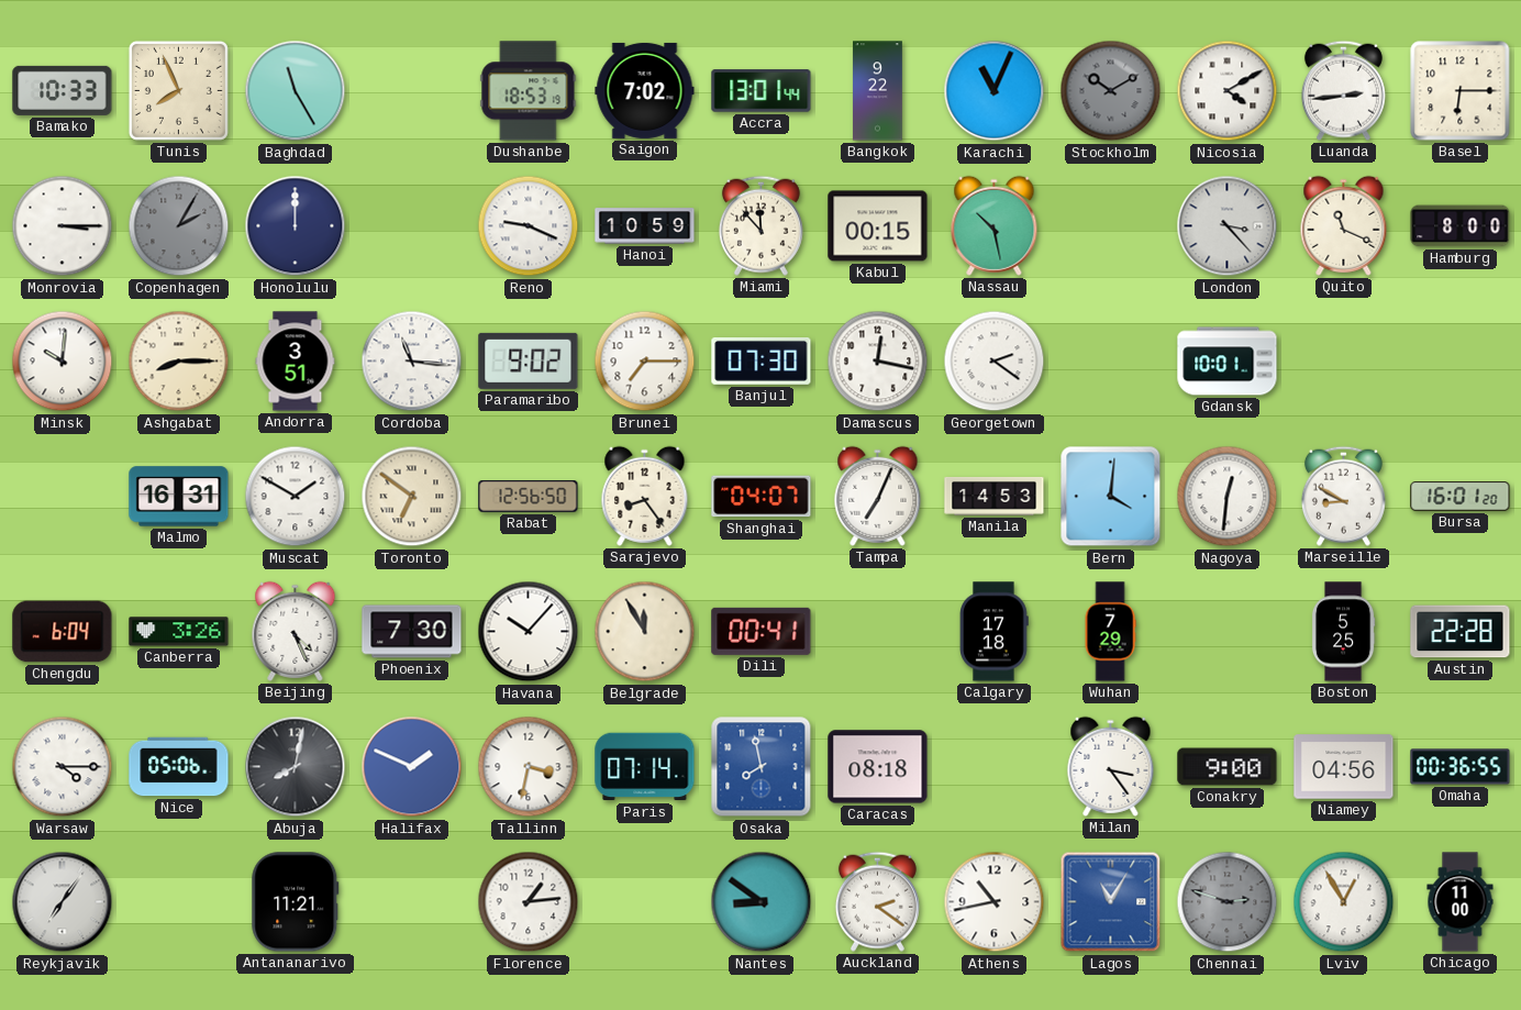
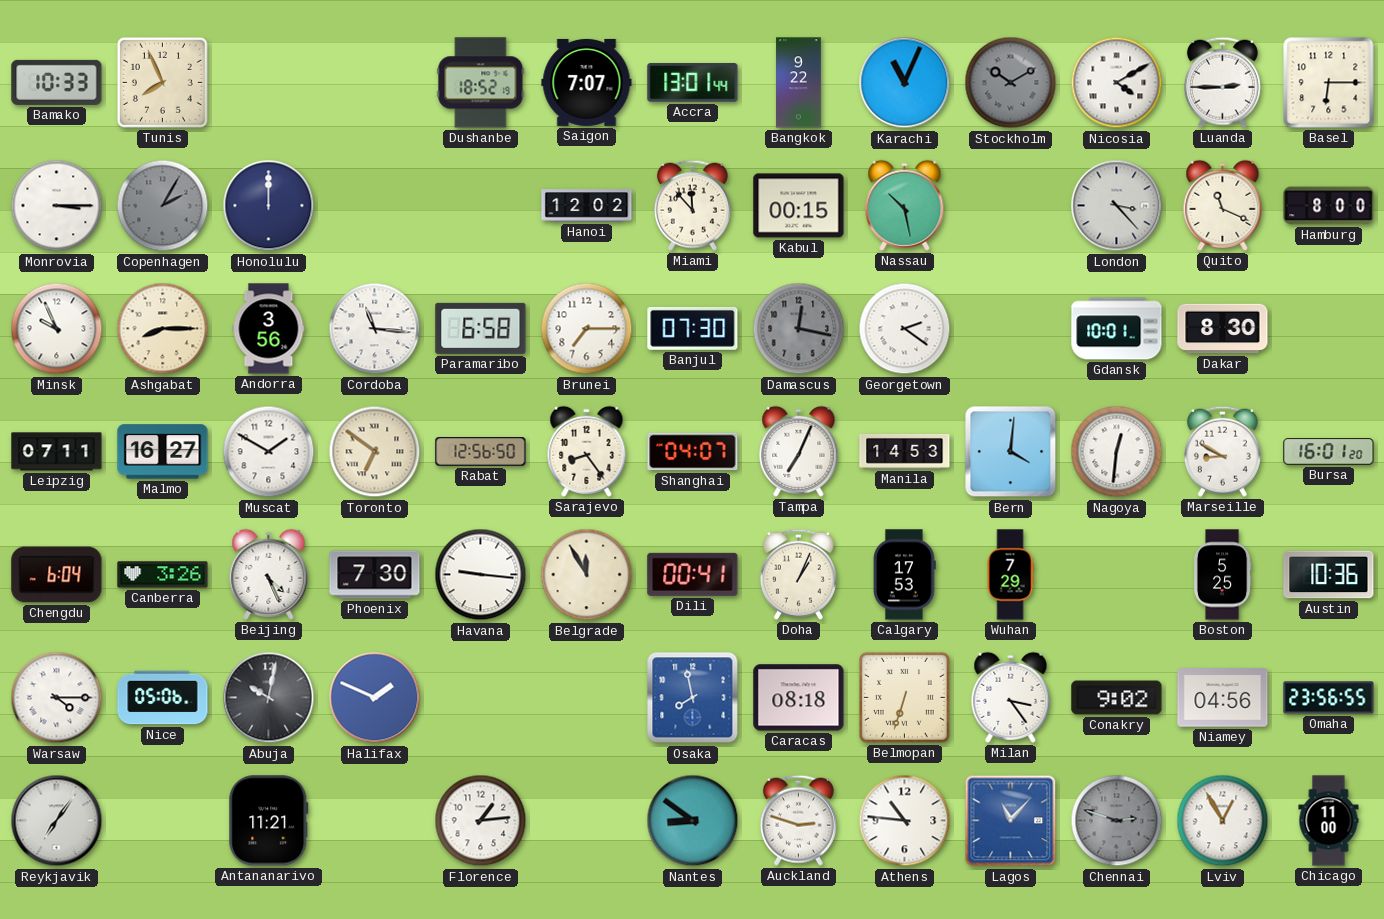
Baghdad: 11:25 -> none (296, 91)
Dushanbe: 18:53 -> 18:52 (481, 83)
Saigon: 7:02 -> 7:07 (587, 82)
Luanda: 2:44 -> 2:45 (1222, 82)
Reno: 9:19 -> none (529, 226)
Hanoi: 10:59 -> 12:02 (587, 206)
Minsk: 10:01 -> 9:56 (57, 329)
Andorra: 3:51 -> 3:56 (269, 329)
Paramaribo: 9:02 -> 6:58 (481, 328)
Damascus dial: white -> grey (799, 329)
Dakar: none -> 8:30 (1223, 329)
Leipzig: none -> 07:11 (57, 452)
Malmo: 16:31 -> 16:27 (163, 452)
Havana: 10:07 -> 9:16 (481, 575)
Doha: none -> 1:04 (798, 574)
Calgary: 17:18 -> 17:53 (905, 575)
Austin: 22:28 -> 10:36 (1329, 575)
Abuja: 8:02 -> 10:02 (269, 698)
Tallinn: 3:32 -> none (529, 767)
Paris: 07:14 -> none (645, 767)
Belmopan: none -> 6:33 (904, 697)
Conakry: 9:00 -> 9:02 (1117, 698)
Omaha: 00:36 -> 23:56 (1329, 698)
Auckland: 2:21 -> 2:48 (798, 820)
Athens: 10:43 -> 10:46 (905, 821)
Lagos: 11:05 -> 11:07 (1011, 821)
